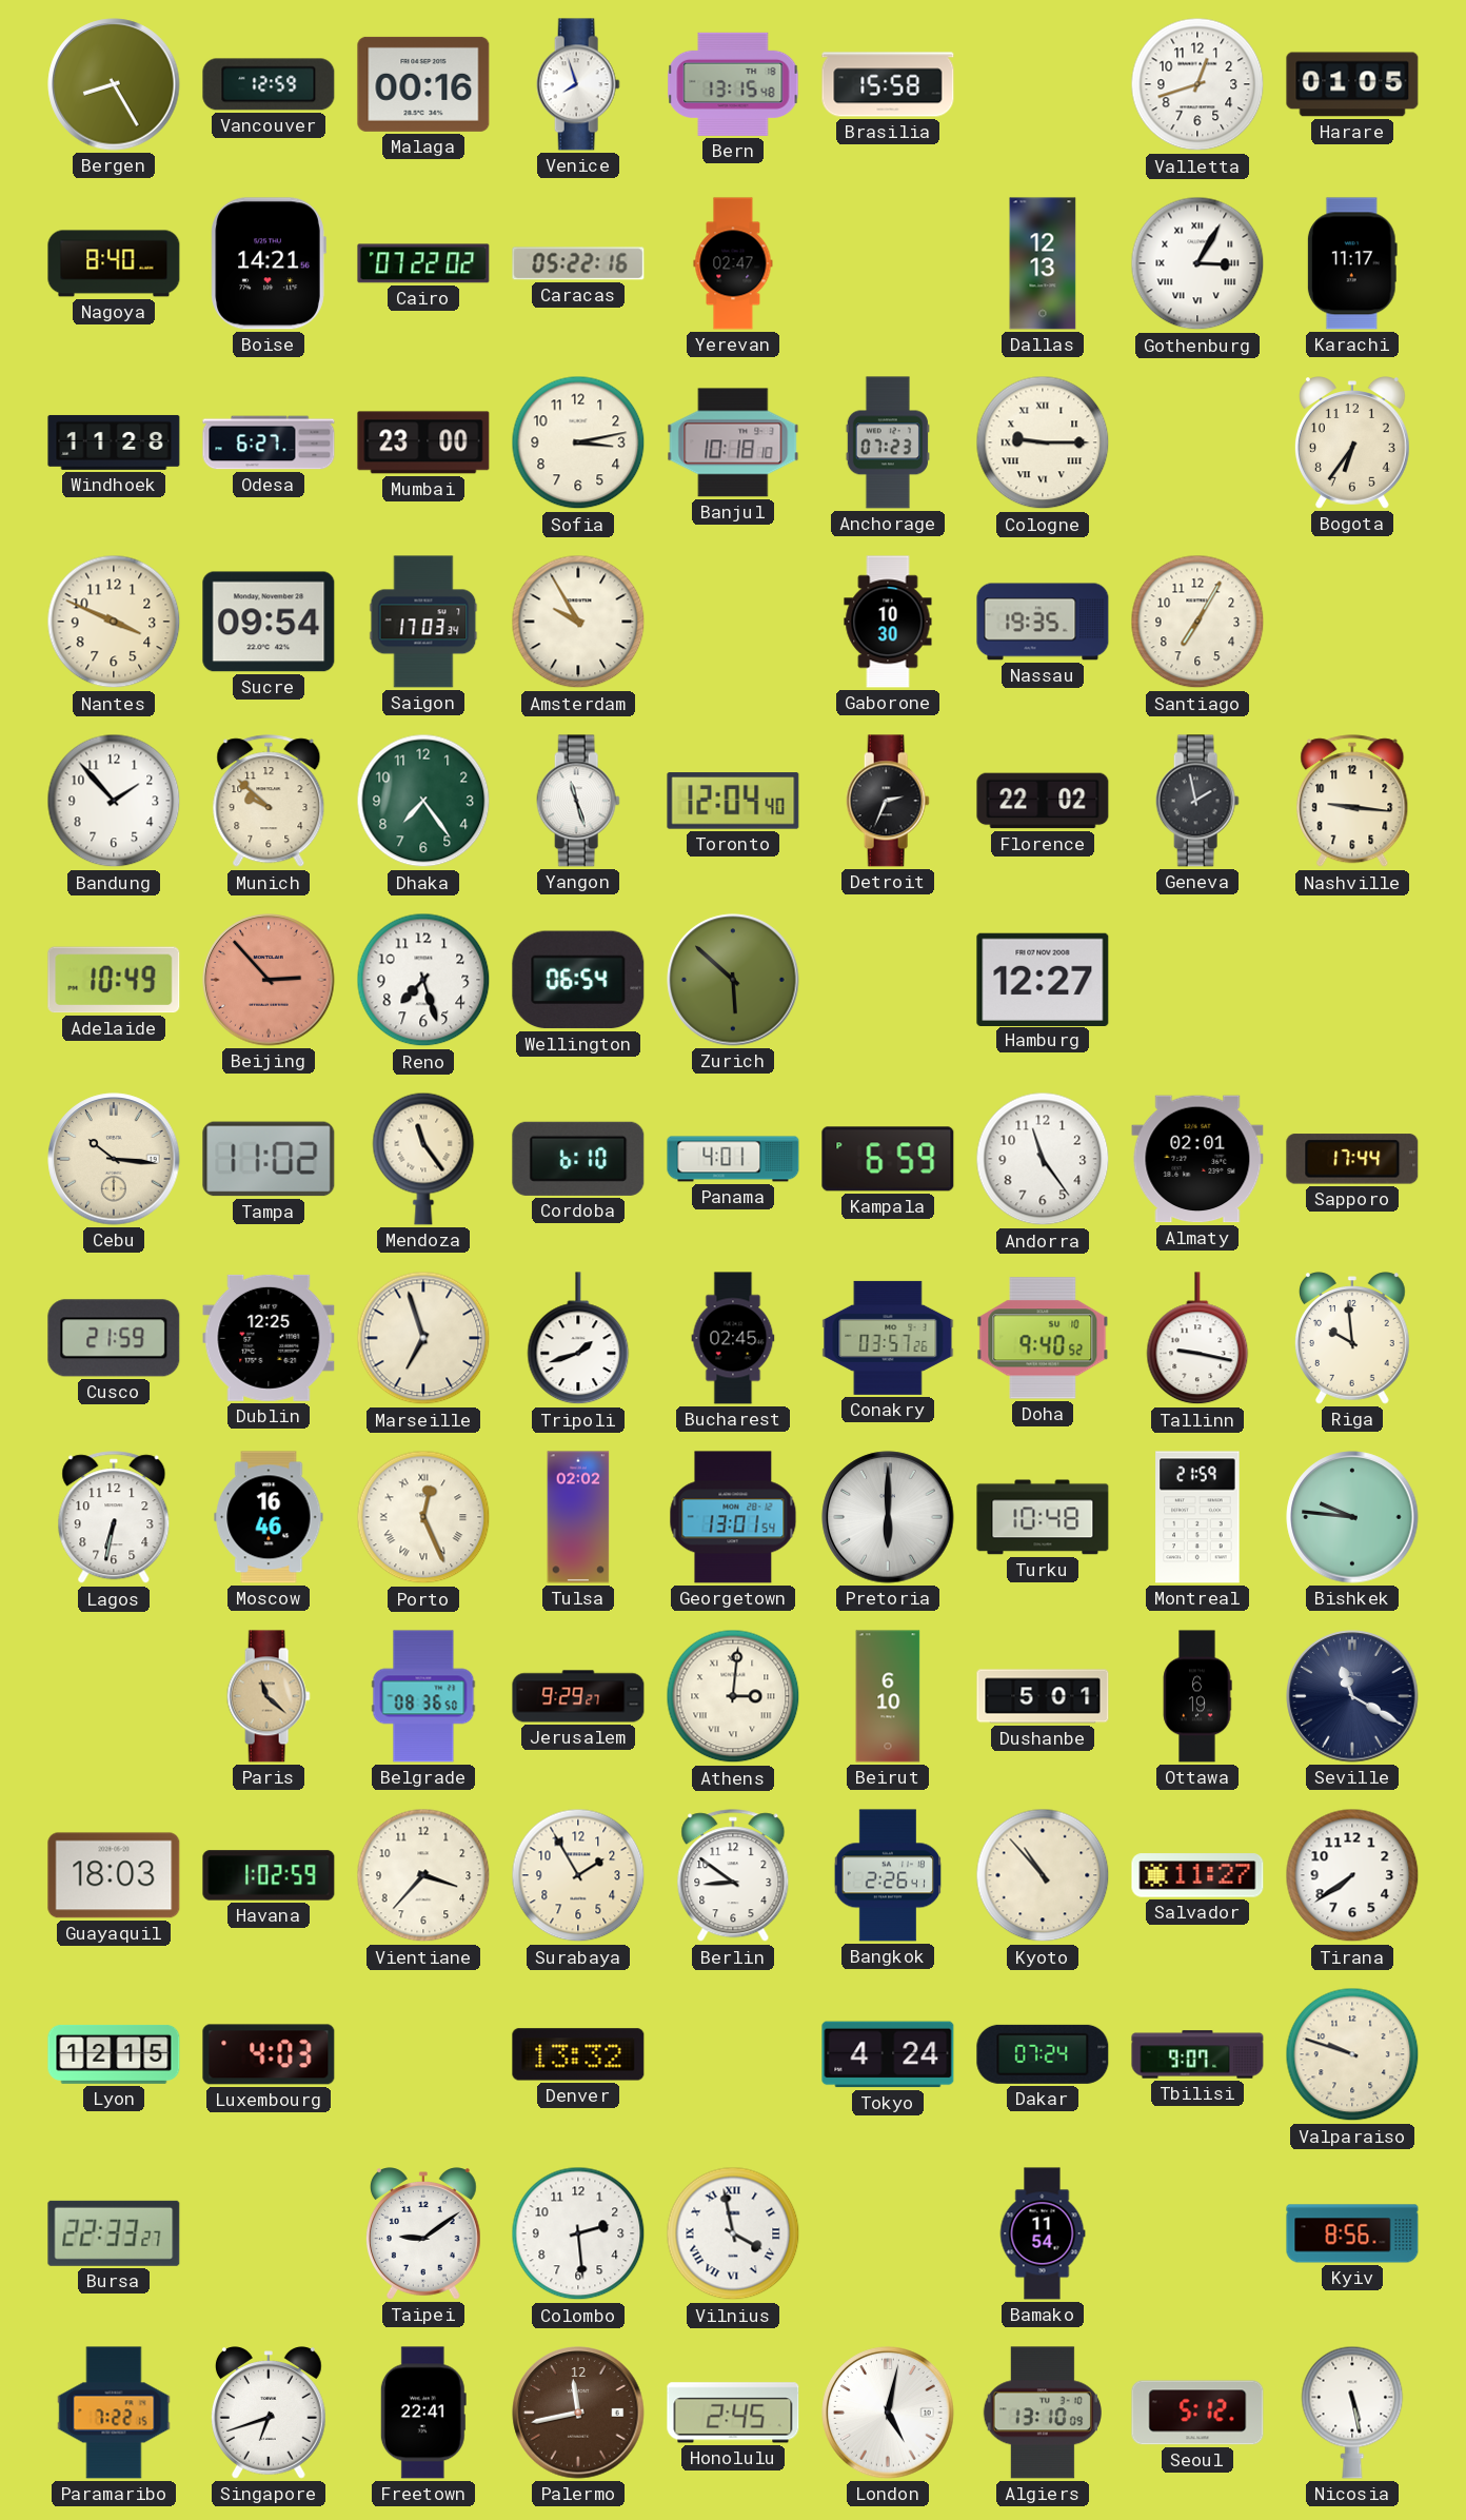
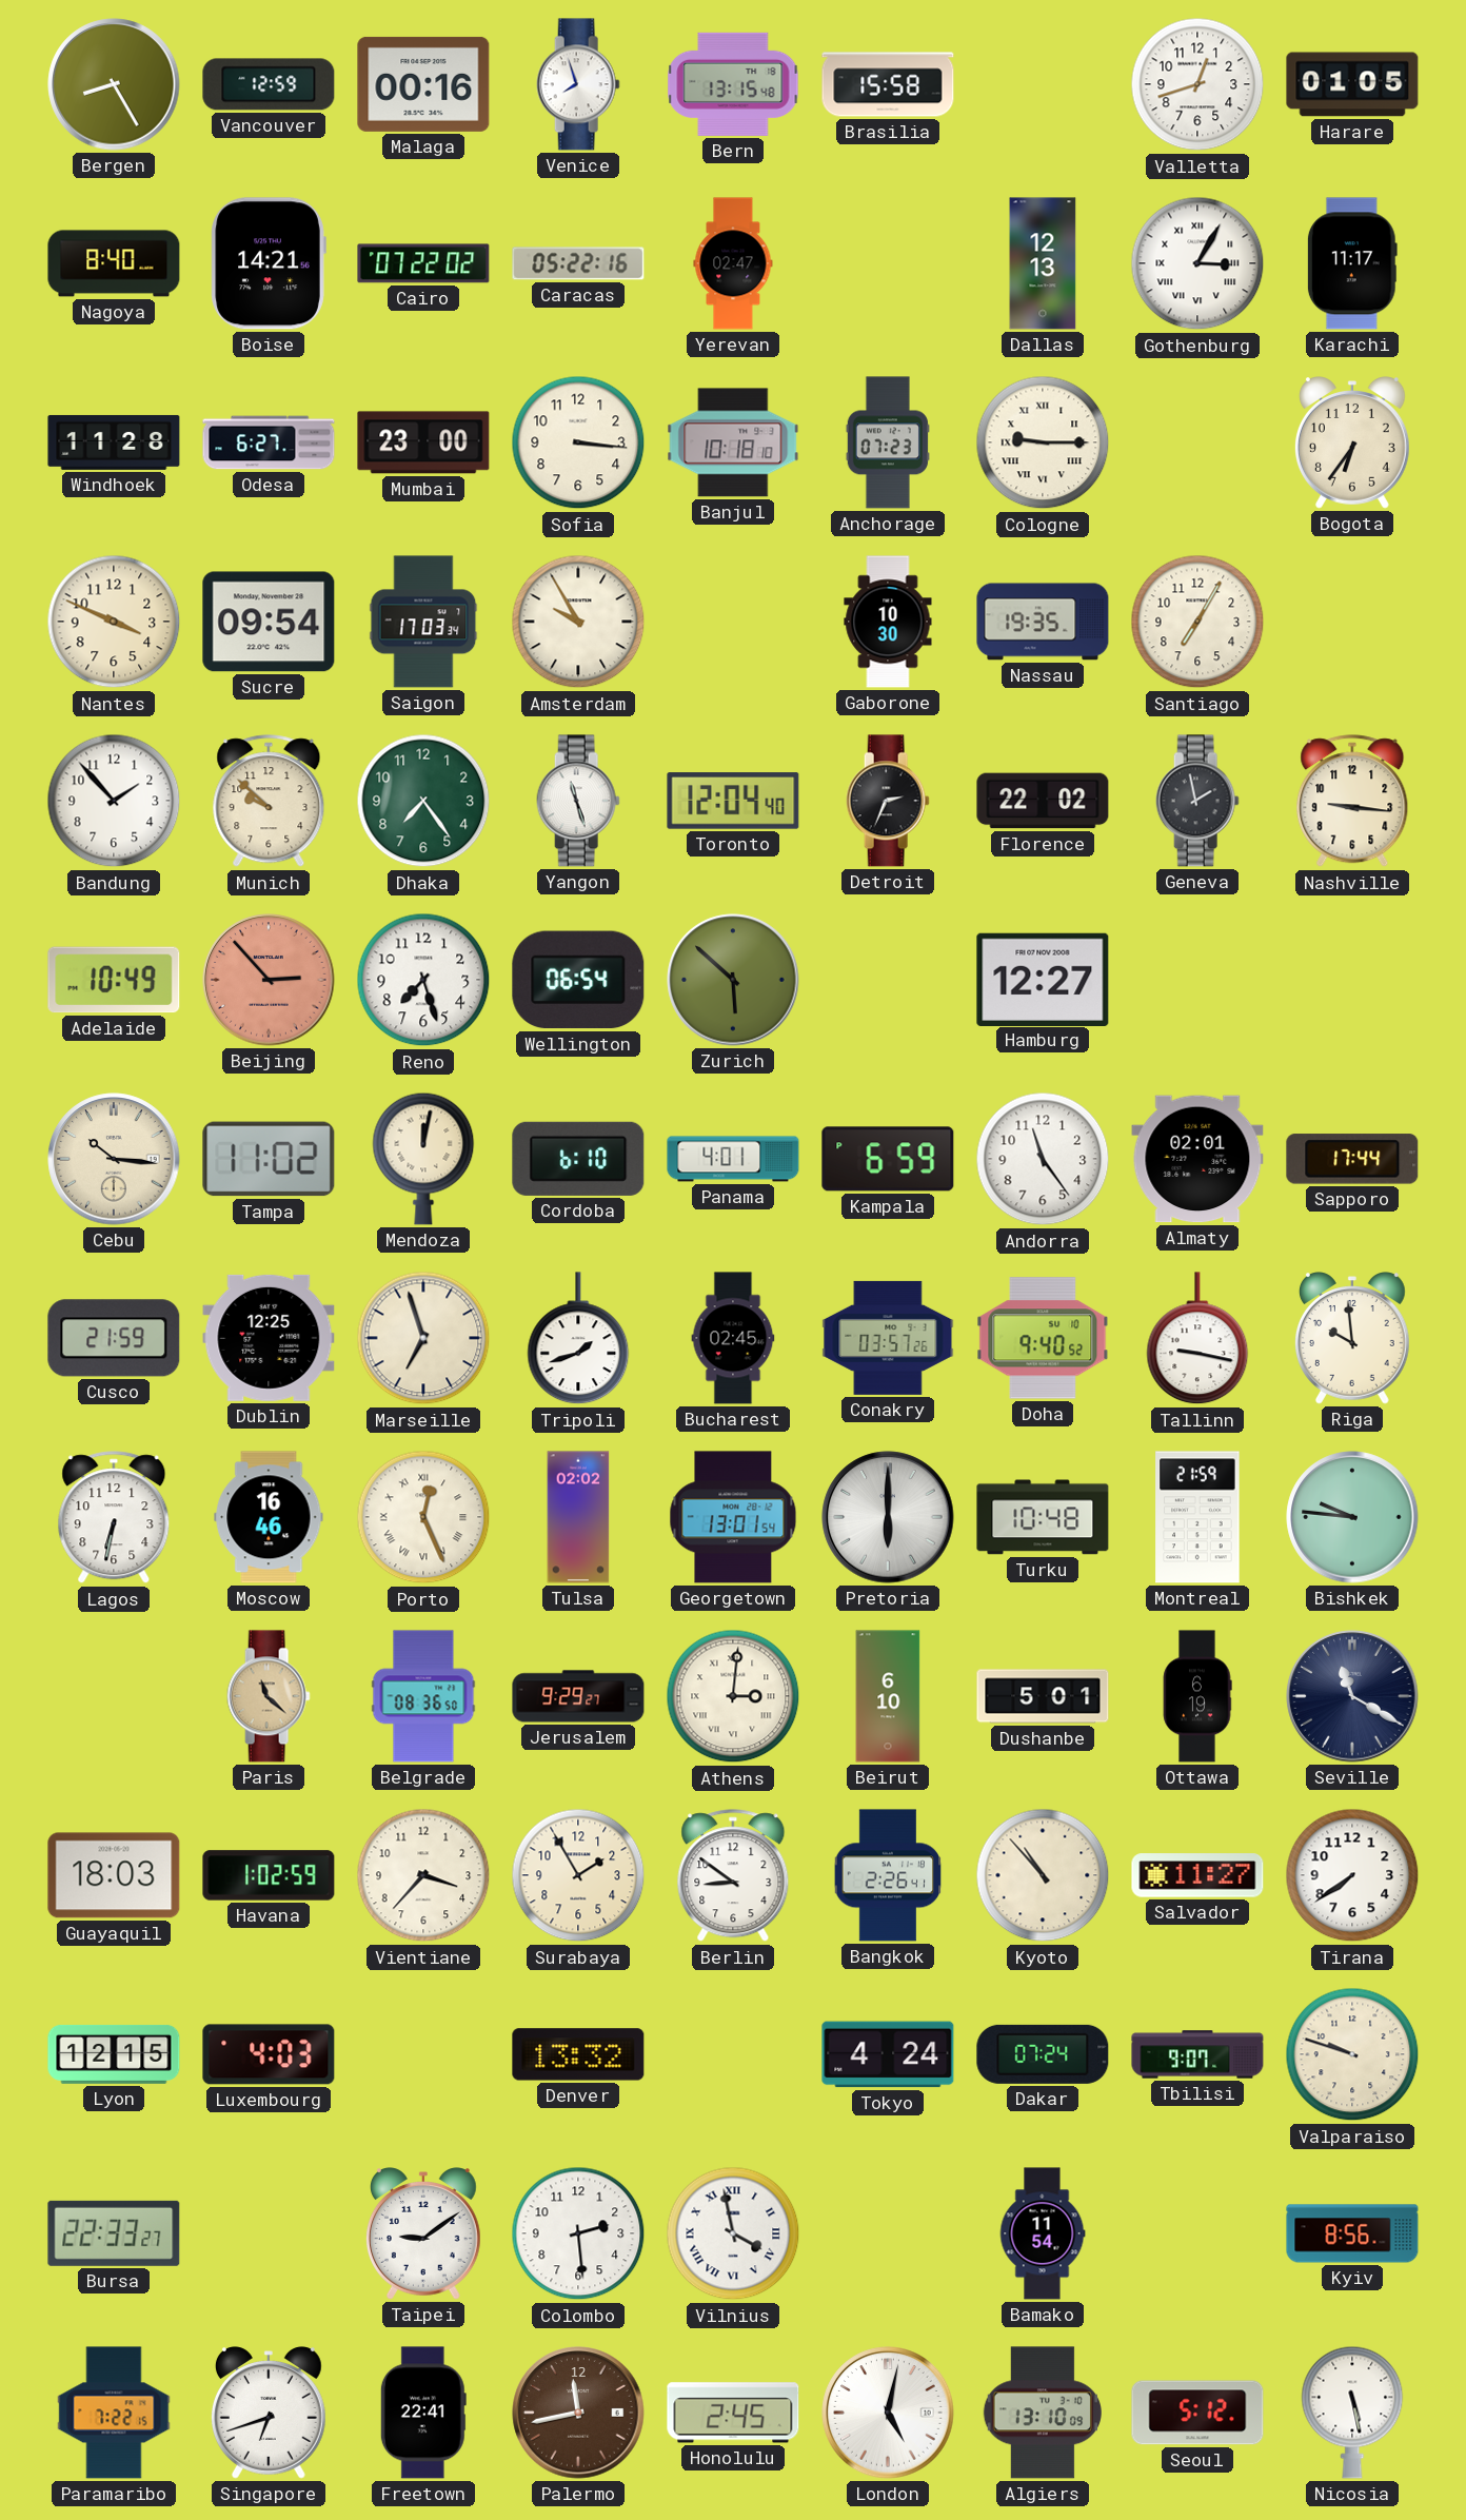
Sofia: 3:13 -> 3:16 (578, 442)
Mendoza: 11:24 -> 12:02 (423, 1159)
